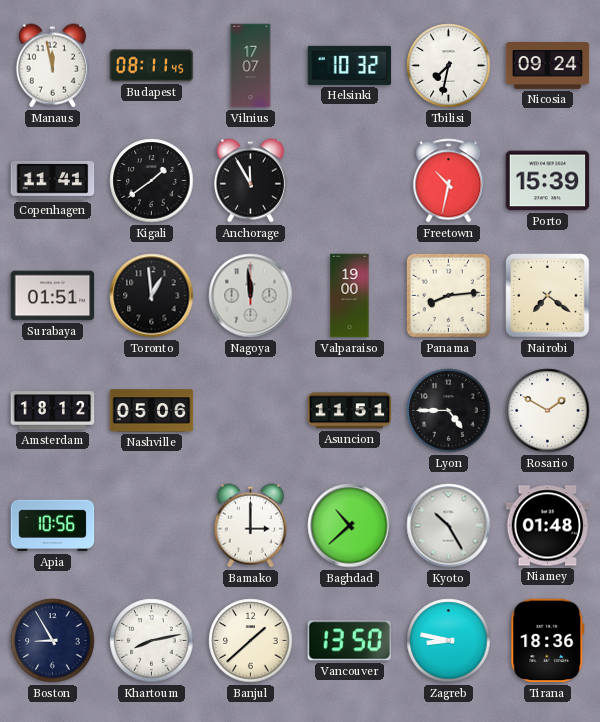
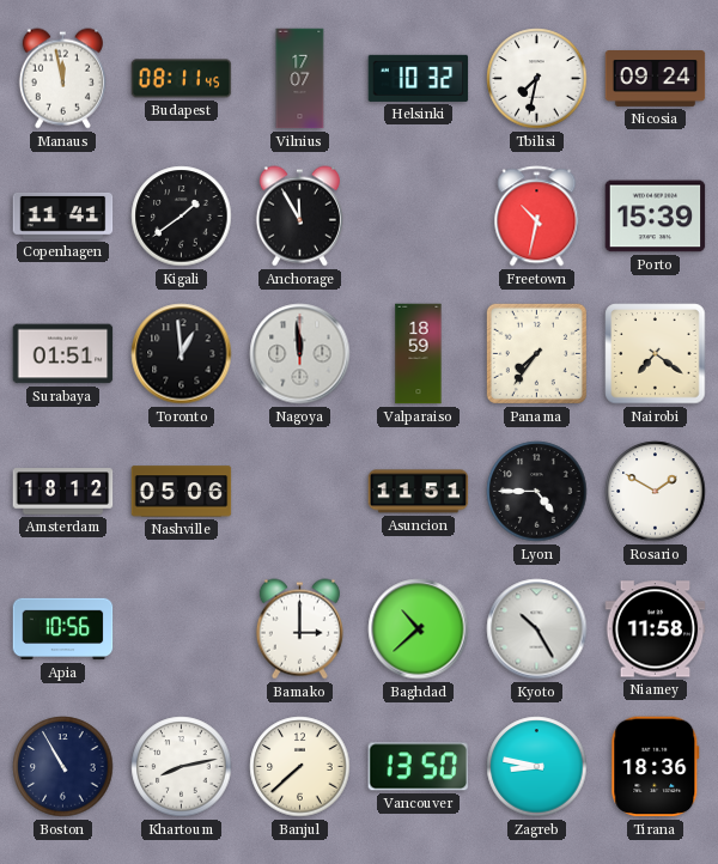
Valparaiso: 19:00 -> 18:59 (419, 354)
Panama: 8:14 -> 7:36 (536, 353)
Niamey: 01:48 -> 11:58 (656, 629)
Boston: 8:55 -> 10:55 (63, 767)
Banjul: 1:38 -> 7:38 (300, 767)
